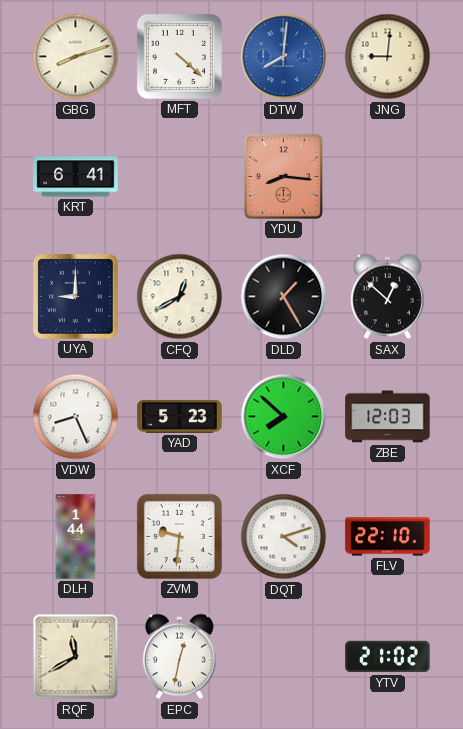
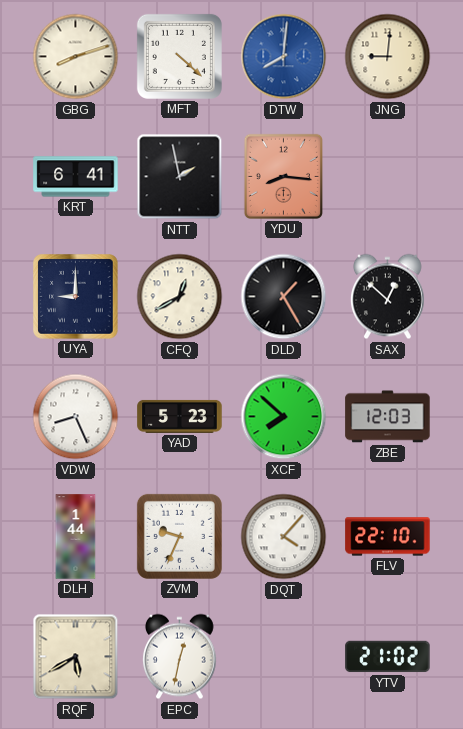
NTT: none -> 1:58 (180, 177)
ZVM: 9:31 -> 9:34 (179, 536)
DQT: 4:12 -> 4:07 (284, 537)
RQF: 11:40 -> 5:40 (76, 657)
